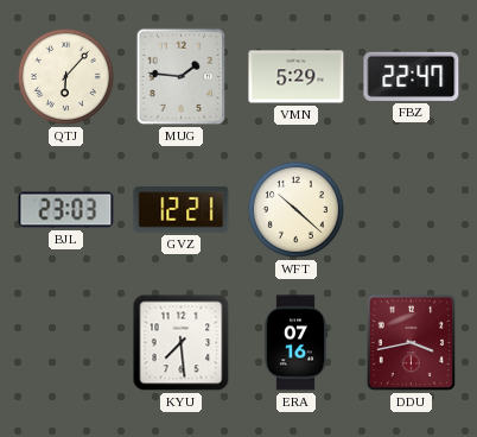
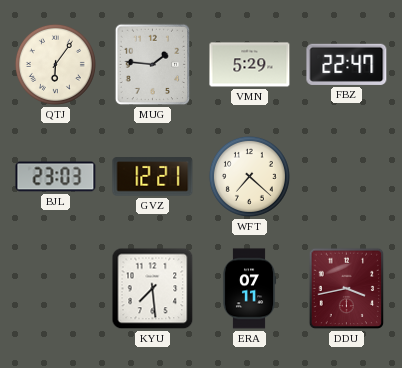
QTJ: 6:07 -> 6:06 (55, 64)
WFT: 10:22 -> 7:22 (249, 176)
ERA: 07:16 -> 07:11 (249, 289)
